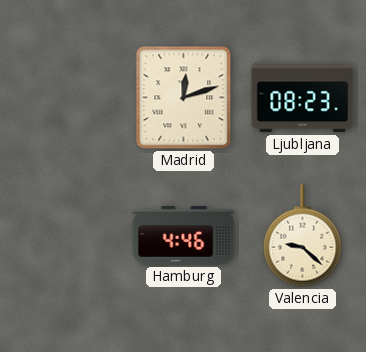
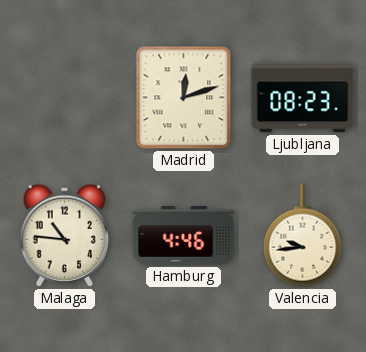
Malaga: none -> 10:46 (64, 235)
Valencia: 9:22 -> 9:44 (303, 236)
